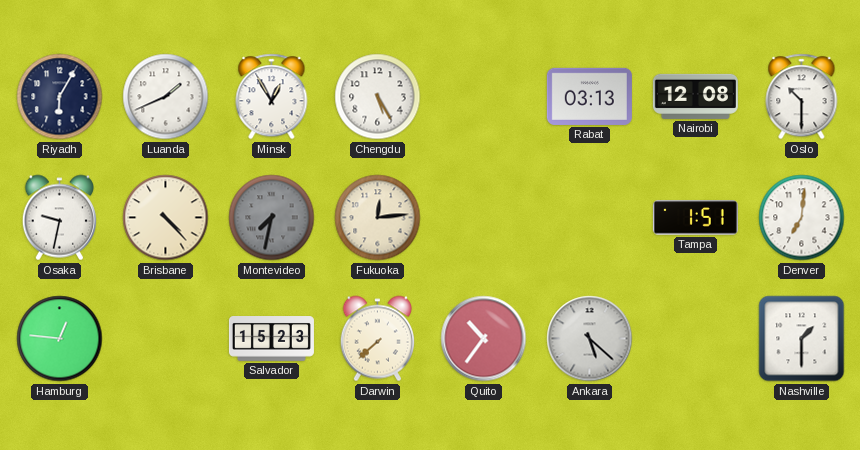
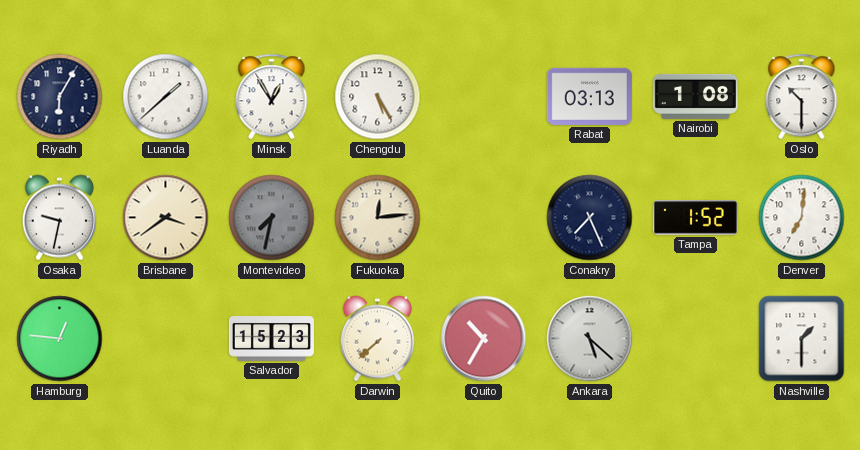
Luanda: 1:41 -> 1:38 (166, 97)
Nairobi: 12:08 -> 1:08 (695, 96)
Brisbane: 4:23 -> 3:39 (166, 218)
Conakry: none -> 7:26 (590, 218)
Tampa: 1:51 -> 1:52 (695, 218)
Quito: 10:36 -> 10:35 (484, 339)
